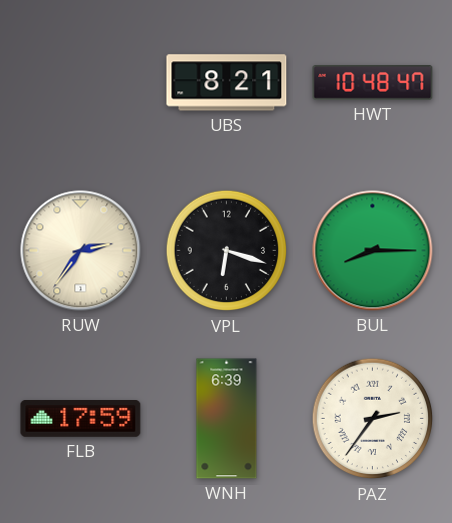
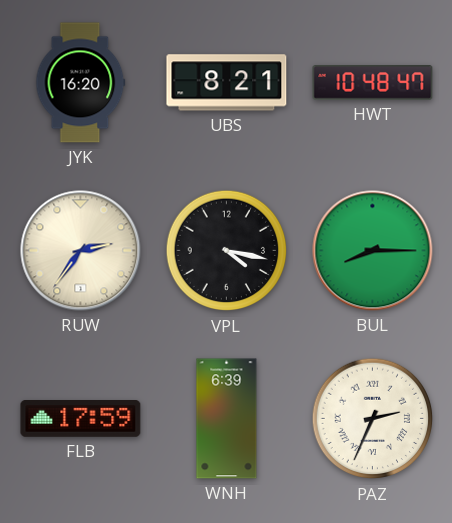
JYK: none -> 16:20 (81, 83)
VPL: 6:18 -> 4:17 (227, 251)
PAZ: 2:36 -> 2:34 (373, 419)
